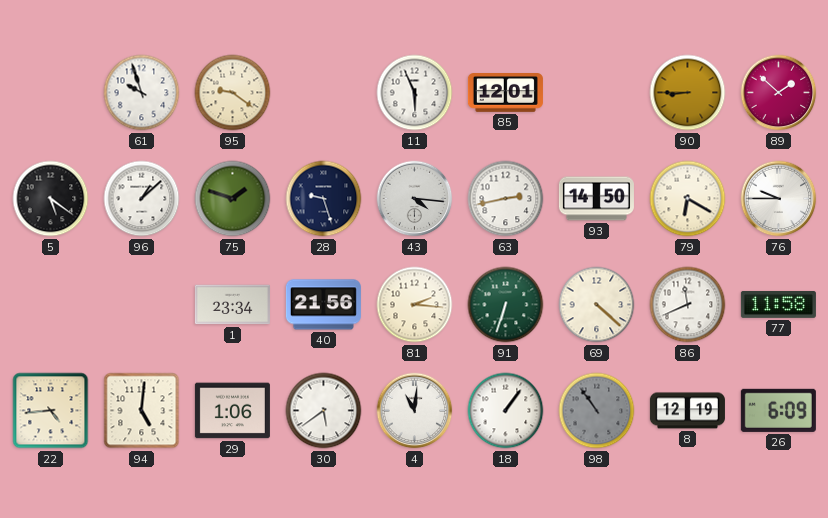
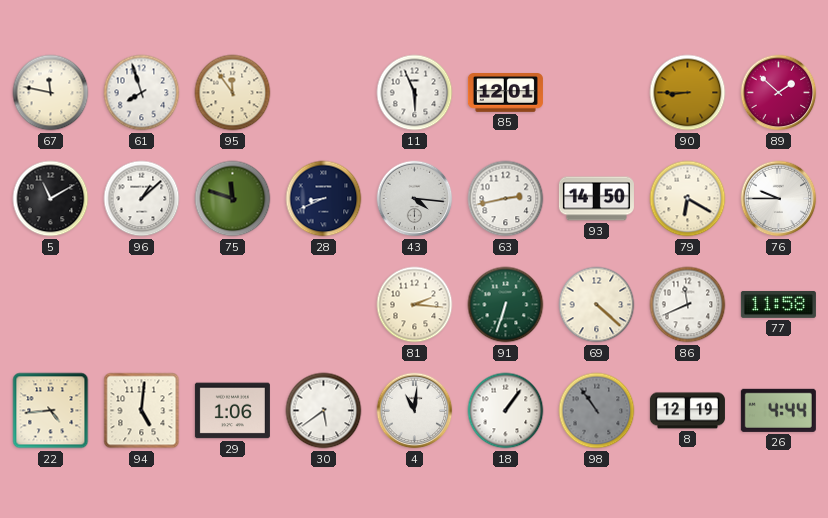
67: none -> 11:47 (51, 93)
61: 9:57 -> 7:57 (142, 93)
95: 9:21 -> 11:54 (233, 93)
5: 5:21 -> 11:10 (51, 199)
75: 1:48 -> 11:48 (233, 199)
28: 9:27 -> 8:41 (324, 199)
1: 23:34 -> none (232, 305)
40: 21:56 -> none (323, 305)
26: 6:09 -> 4:44 (778, 410)
